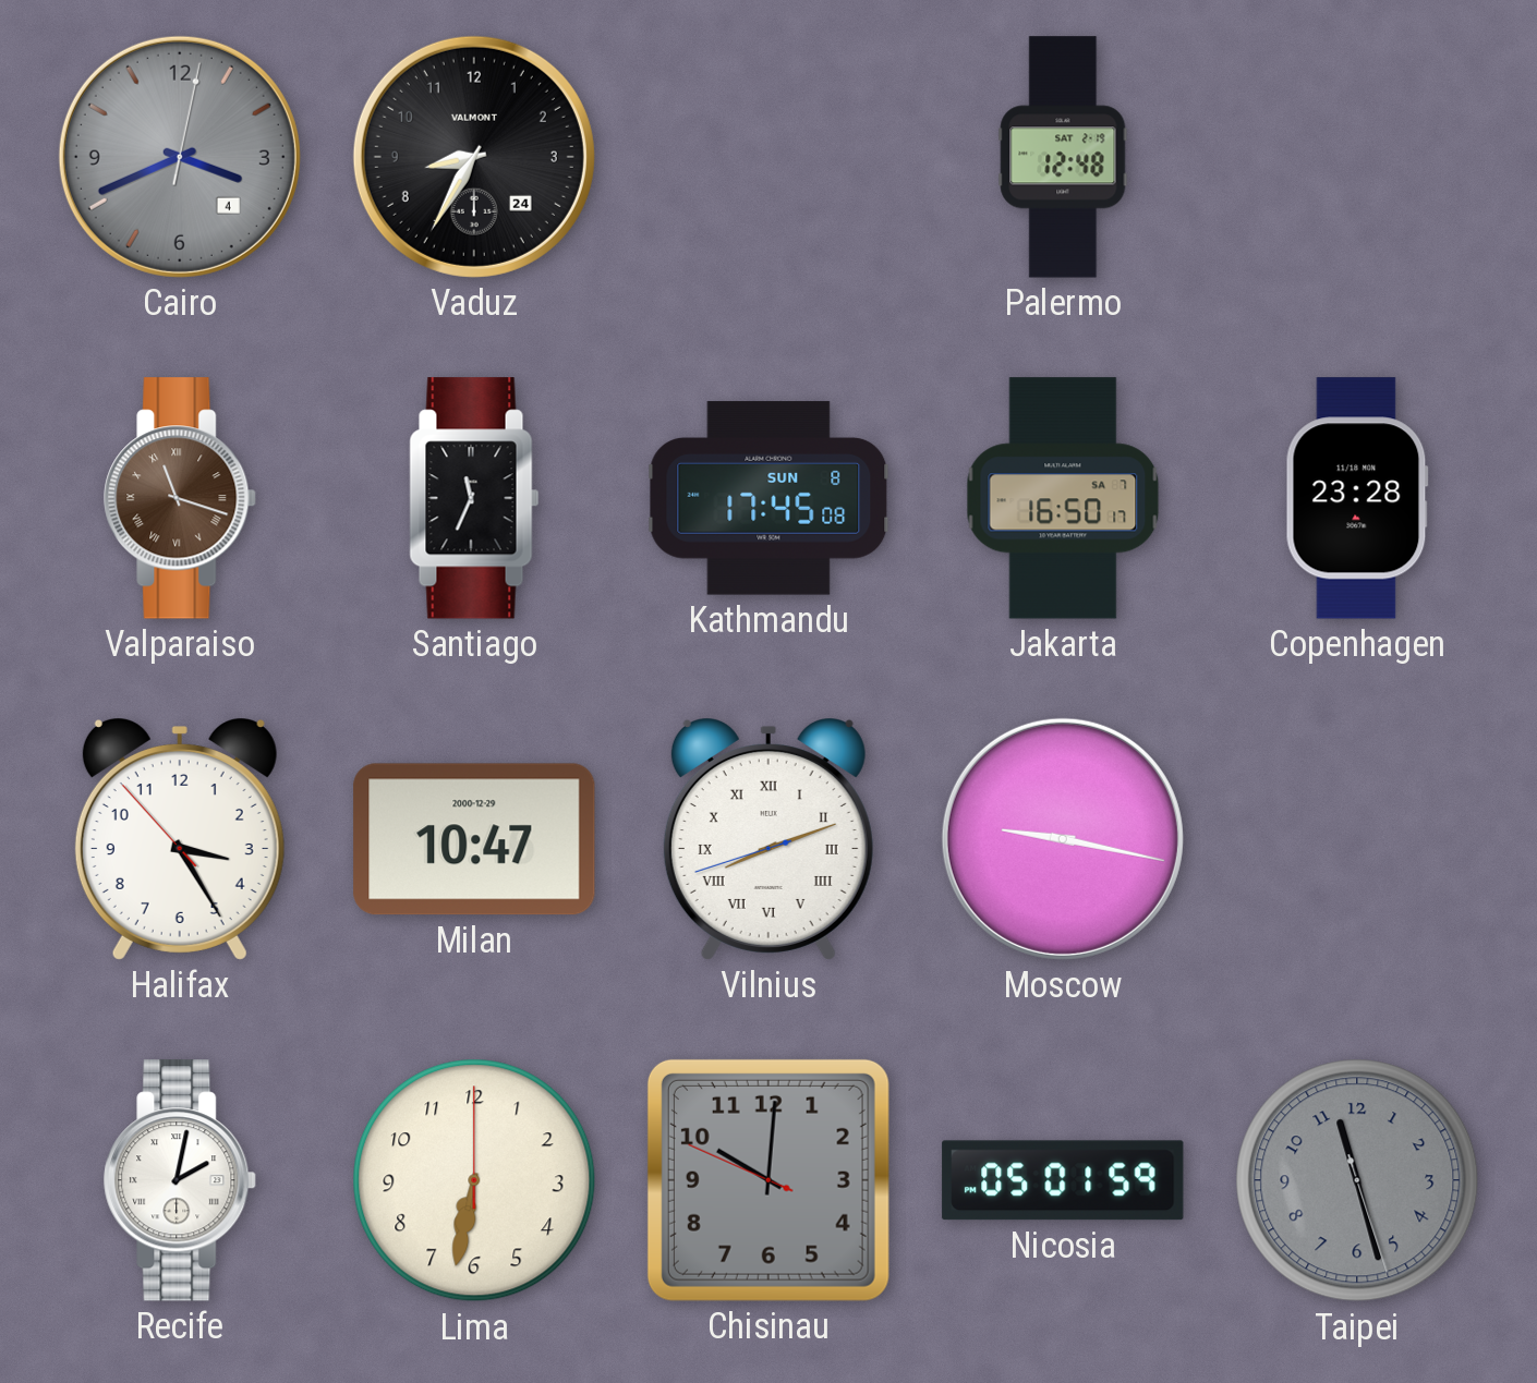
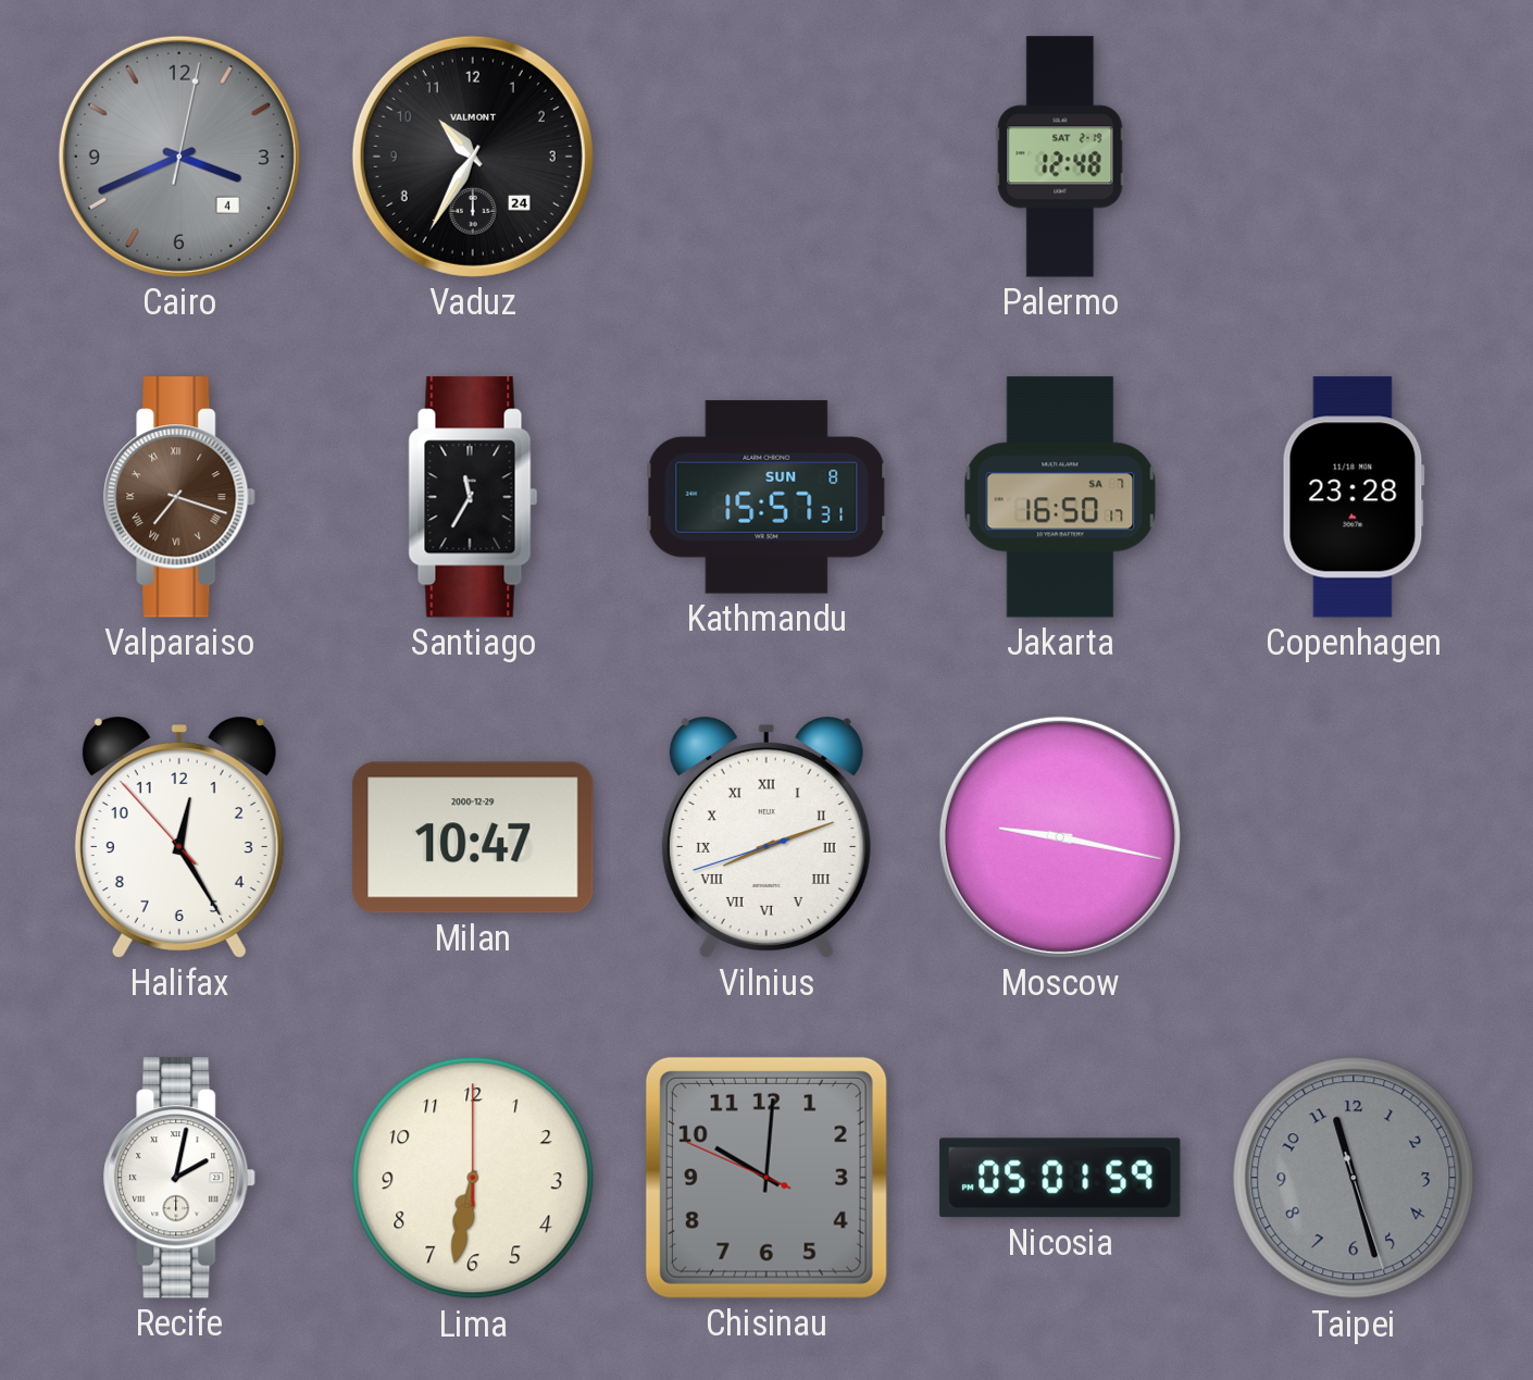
Vaduz: 8:35 -> 10:35 (473, 157)
Valparaiso: 11:18 -> 7:18 (180, 497)
Santiago: 11:34 -> 11:35 (473, 497)
Kathmandu: 17:45 -> 15:57 (766, 497)
Halifax: 3:24 -> 12:24 (179, 838)
